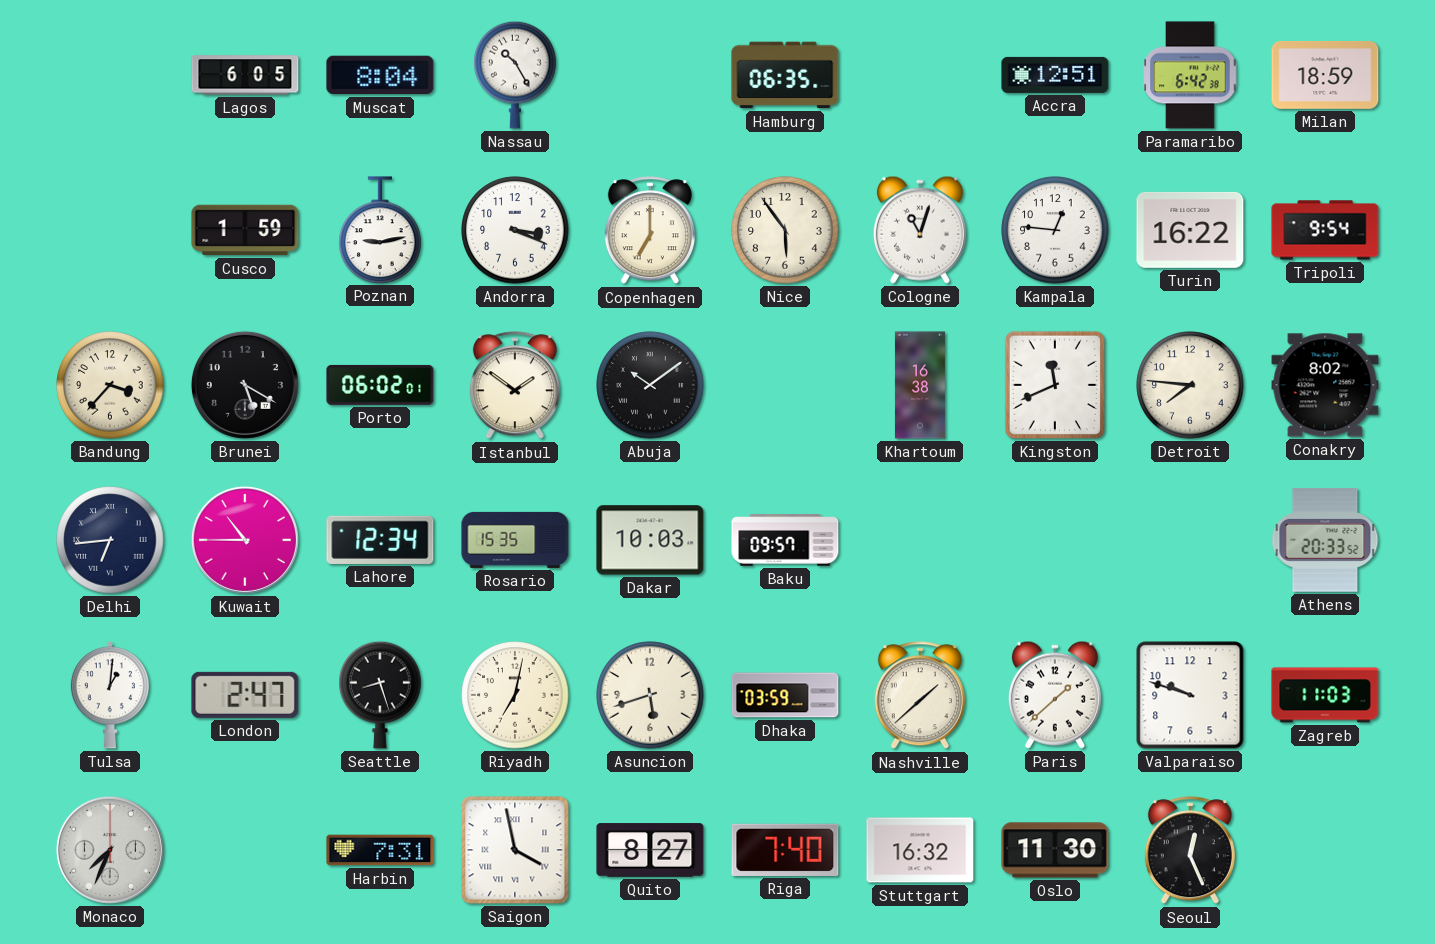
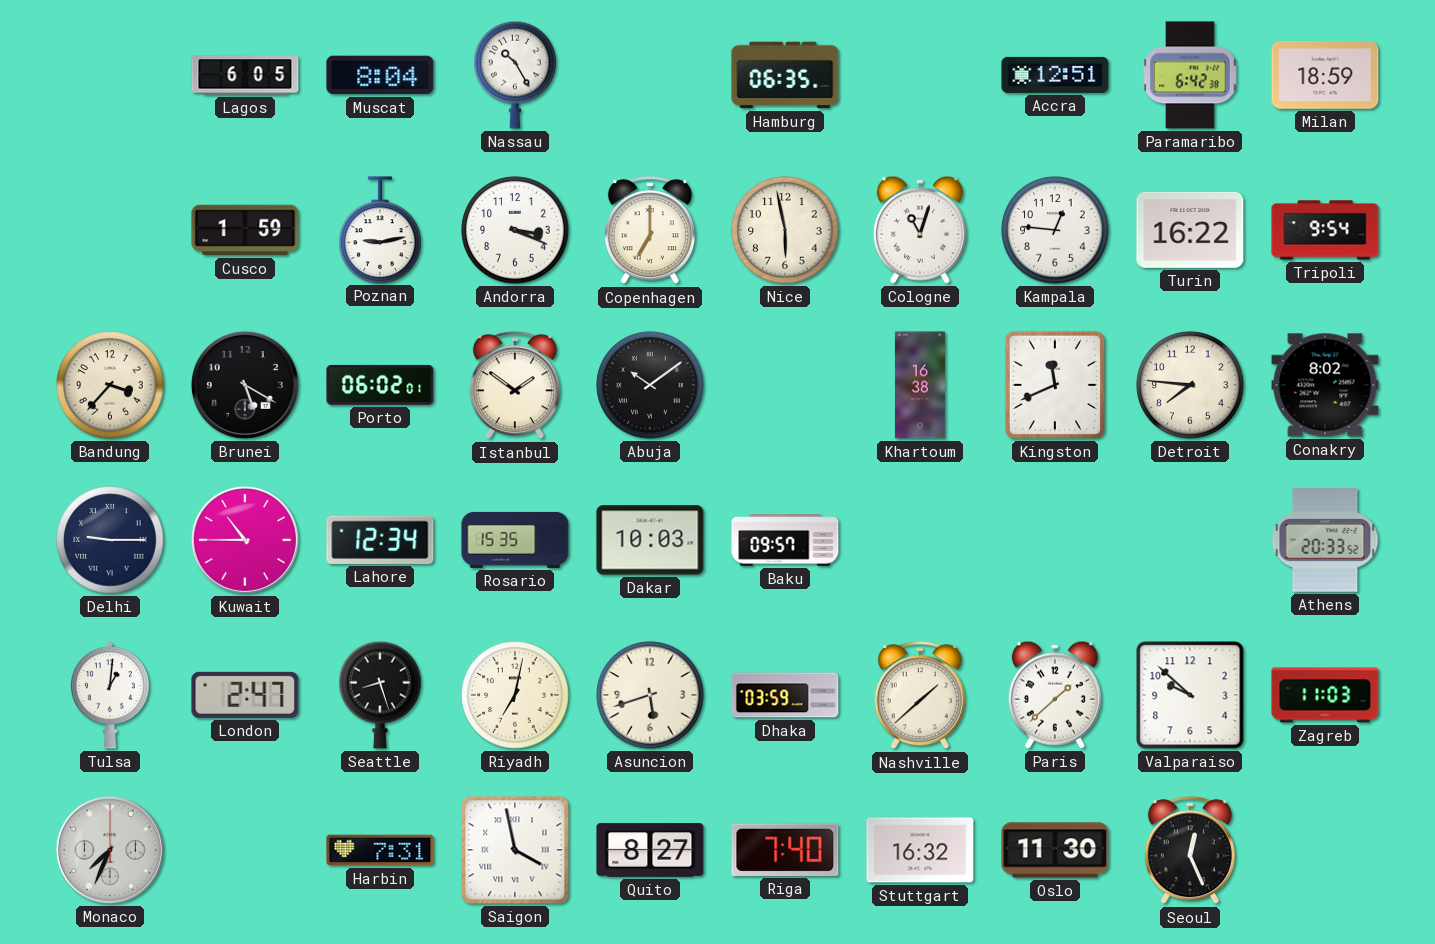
Nice: 5:54 -> 5:58 (785, 230)
Delhi: 6:44 -> 9:15 (110, 540)
Valparaiso: 9:48 -> 9:52 (1190, 695)
